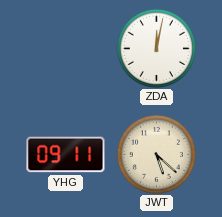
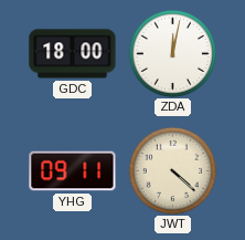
GDC: none -> 18:00 (73, 54)
JWT: 5:22 -> 4:22 (172, 170)
